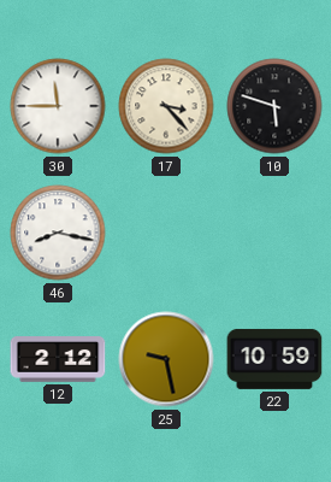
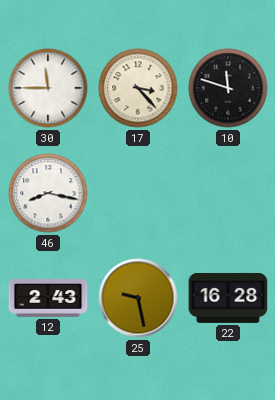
10: 5:48 -> 11:48 (228, 88)
12: 2:12 -> 2:43 (48, 299)
22: 10:59 -> 16:28 (228, 298)
